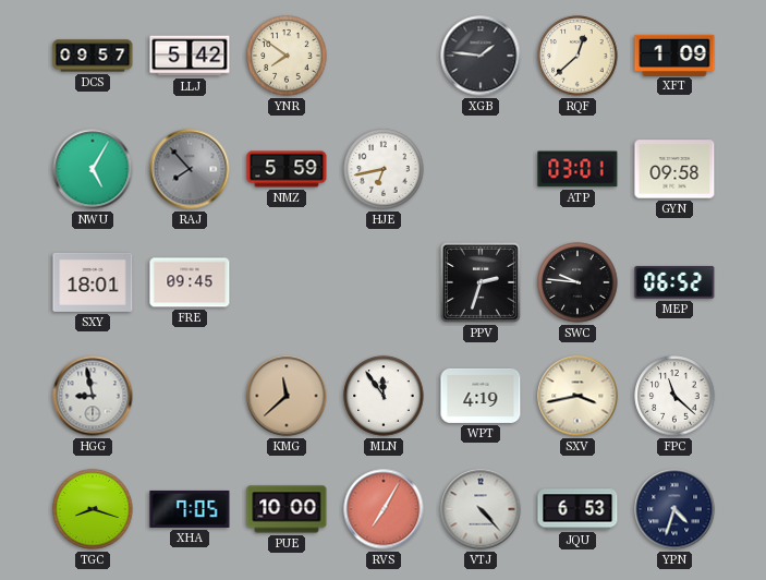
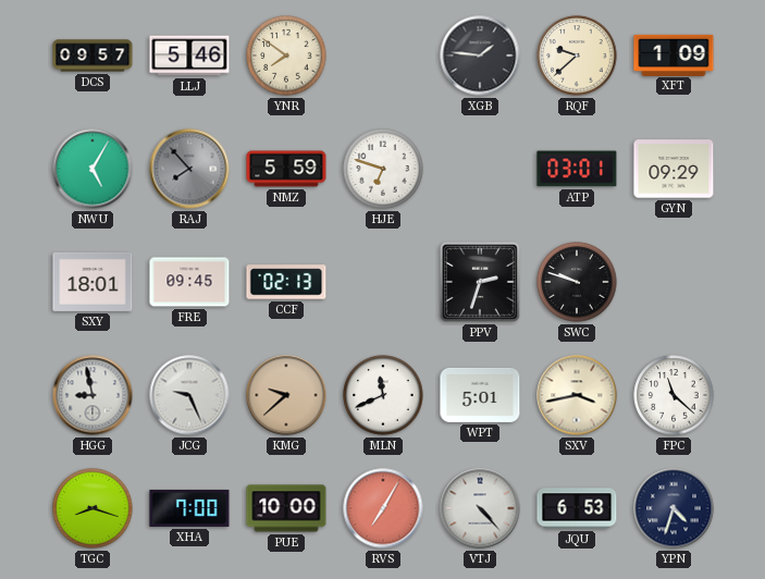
LLJ: 5:42 -> 5:46 (189, 56)
RQF: 12:38 -> 9:38 (577, 56)
HJE: 6:43 -> 6:48 (383, 169)
GYN: 09:58 -> 09:29 (674, 169)
CCF: none -> 02:13 (286, 282)
SWC: 9:46 -> 9:48 (577, 282)
MEP: 06:52 -> none (674, 282)
JCG: none -> 9:26 (189, 395)
KMG: 11:38 -> 9:38 (286, 395)
MLN: 11:54 -> 11:41 (383, 395)
WPT: 4:19 -> 5:01 (480, 395)
XHA: 7:05 -> 7:00 (189, 508)
